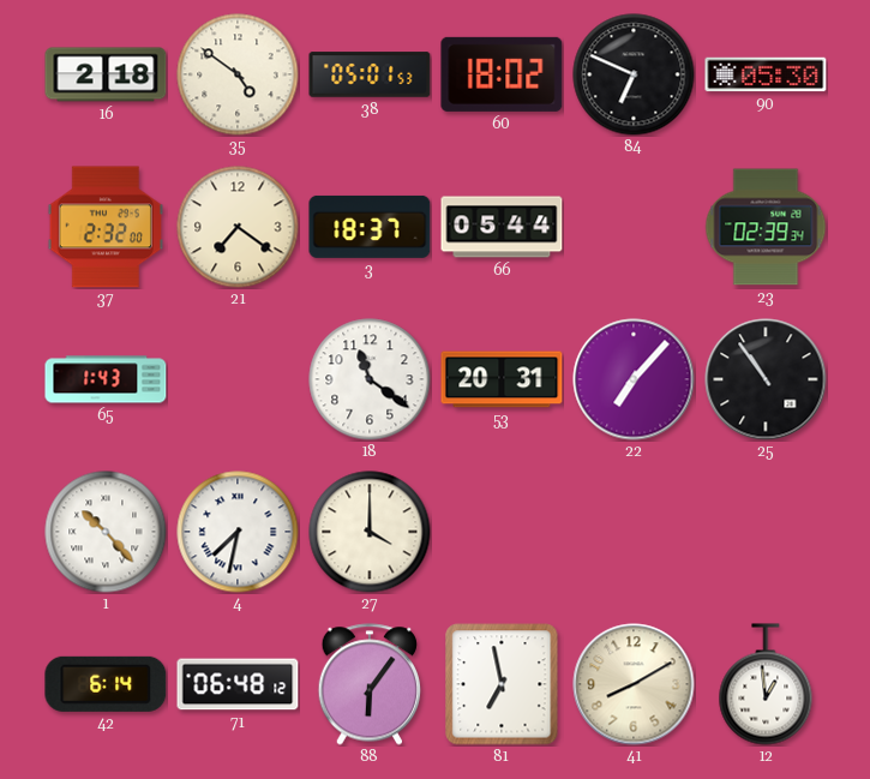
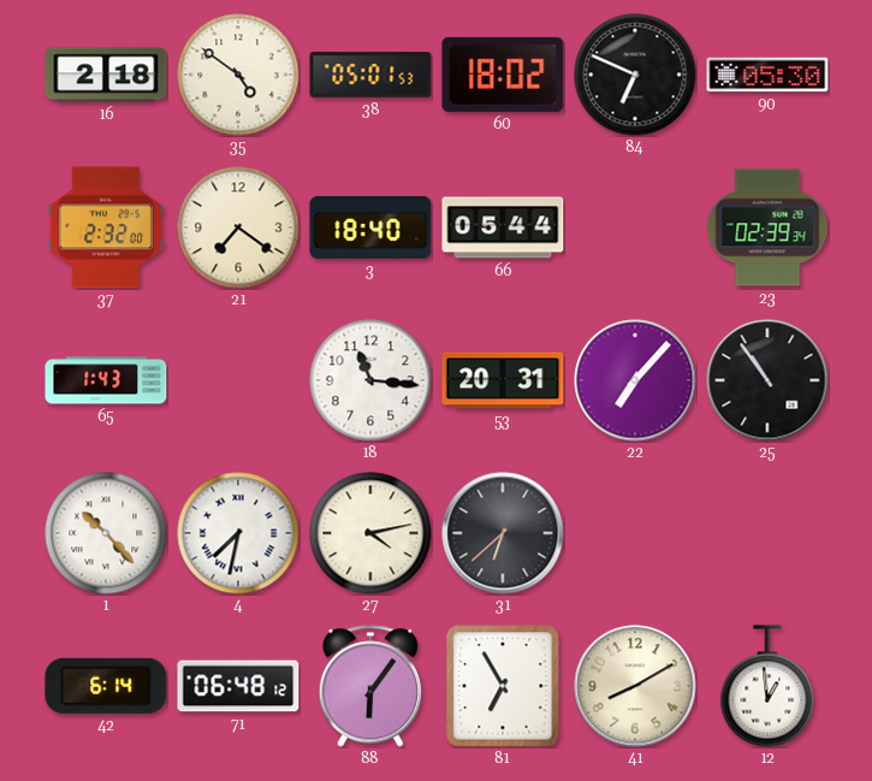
3: 18:37 -> 18:40 (370, 227)
18: 11:21 -> 11:16 (370, 380)
27: 4:00 -> 4:13 (370, 533)
31: none -> 6:38 (503, 533)
81: 6:58 -> 6:55 (503, 686)
